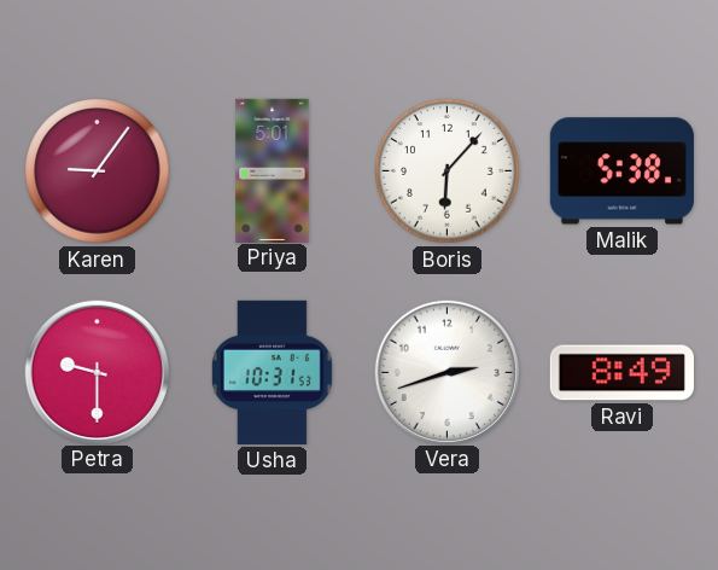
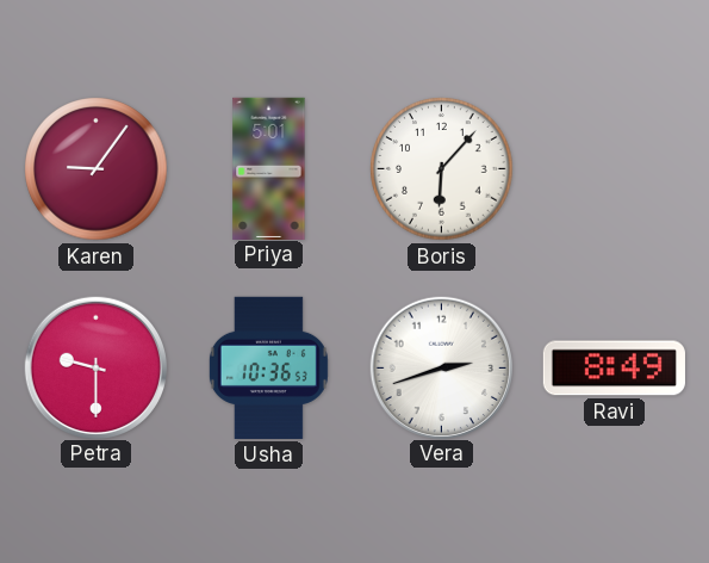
Malik: 5:38 -> none (621, 171)
Usha: 10:31 -> 10:36 (268, 367)
